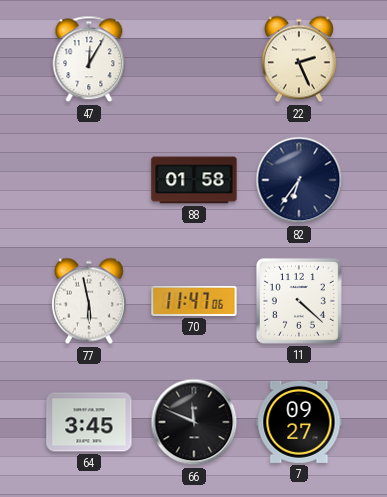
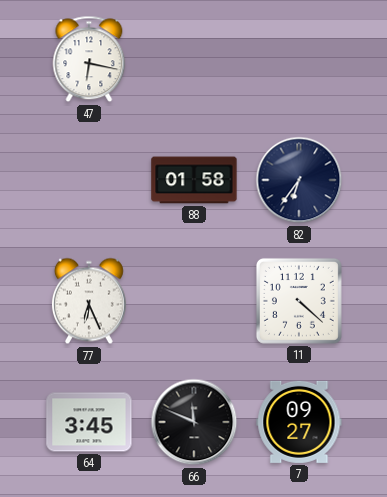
47: 12:05 -> 6:17 (89, 59)
22: 2:26 -> none (299, 59)
77: 5:58 -> 6:26 (89, 301)
70: 11:47 -> none (194, 301)
